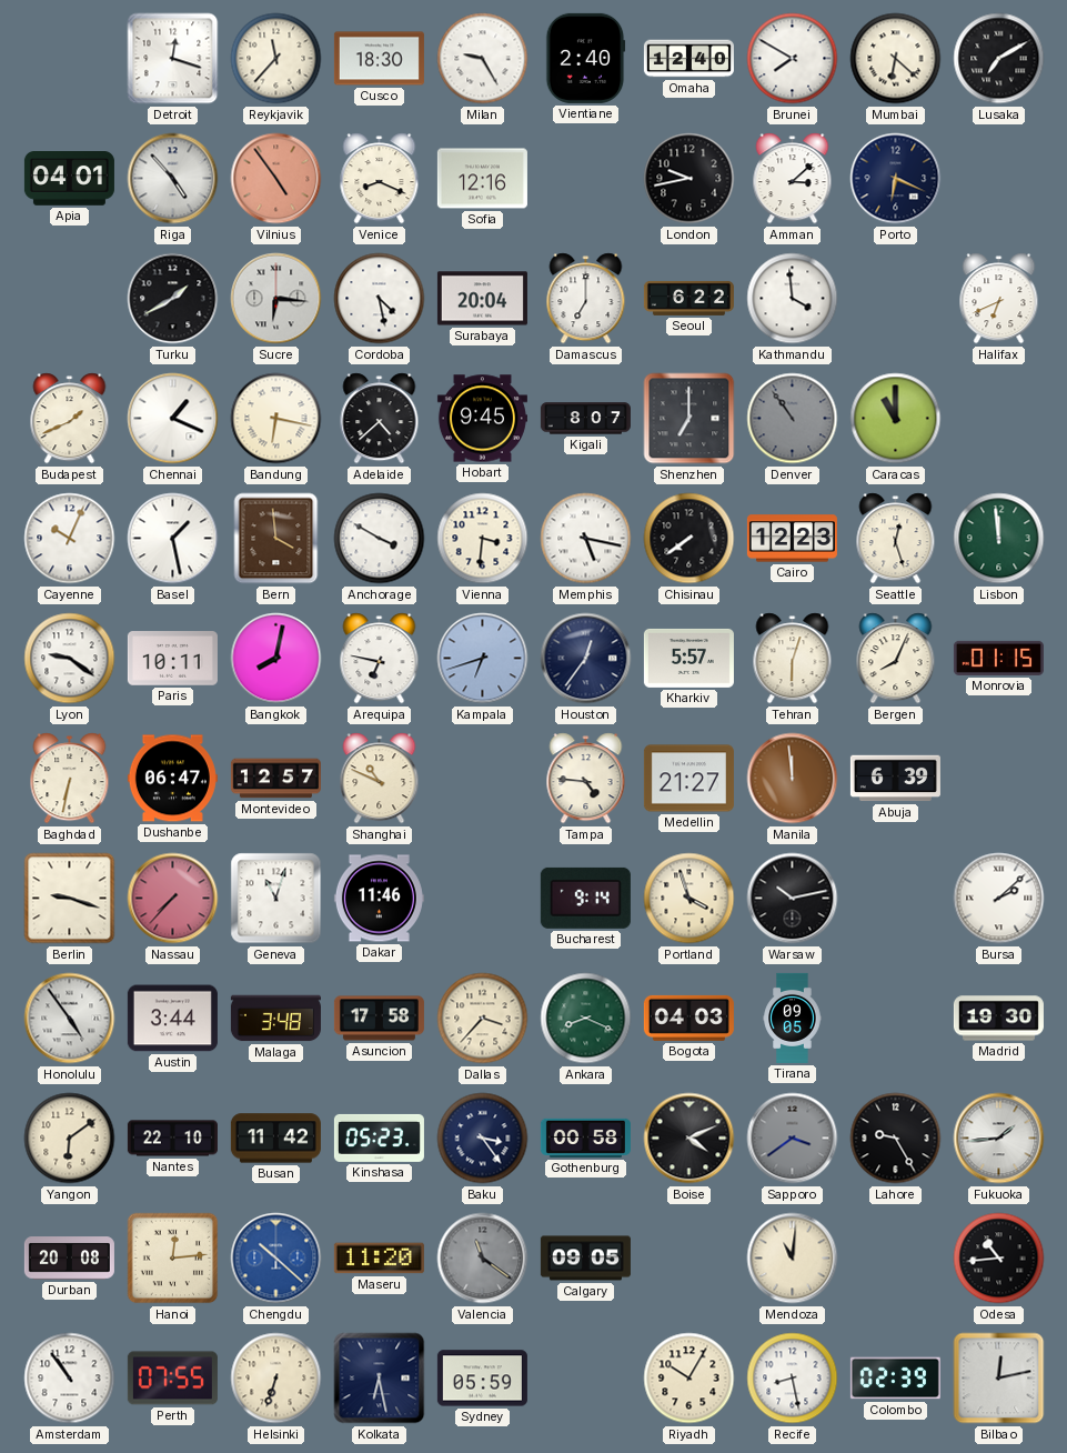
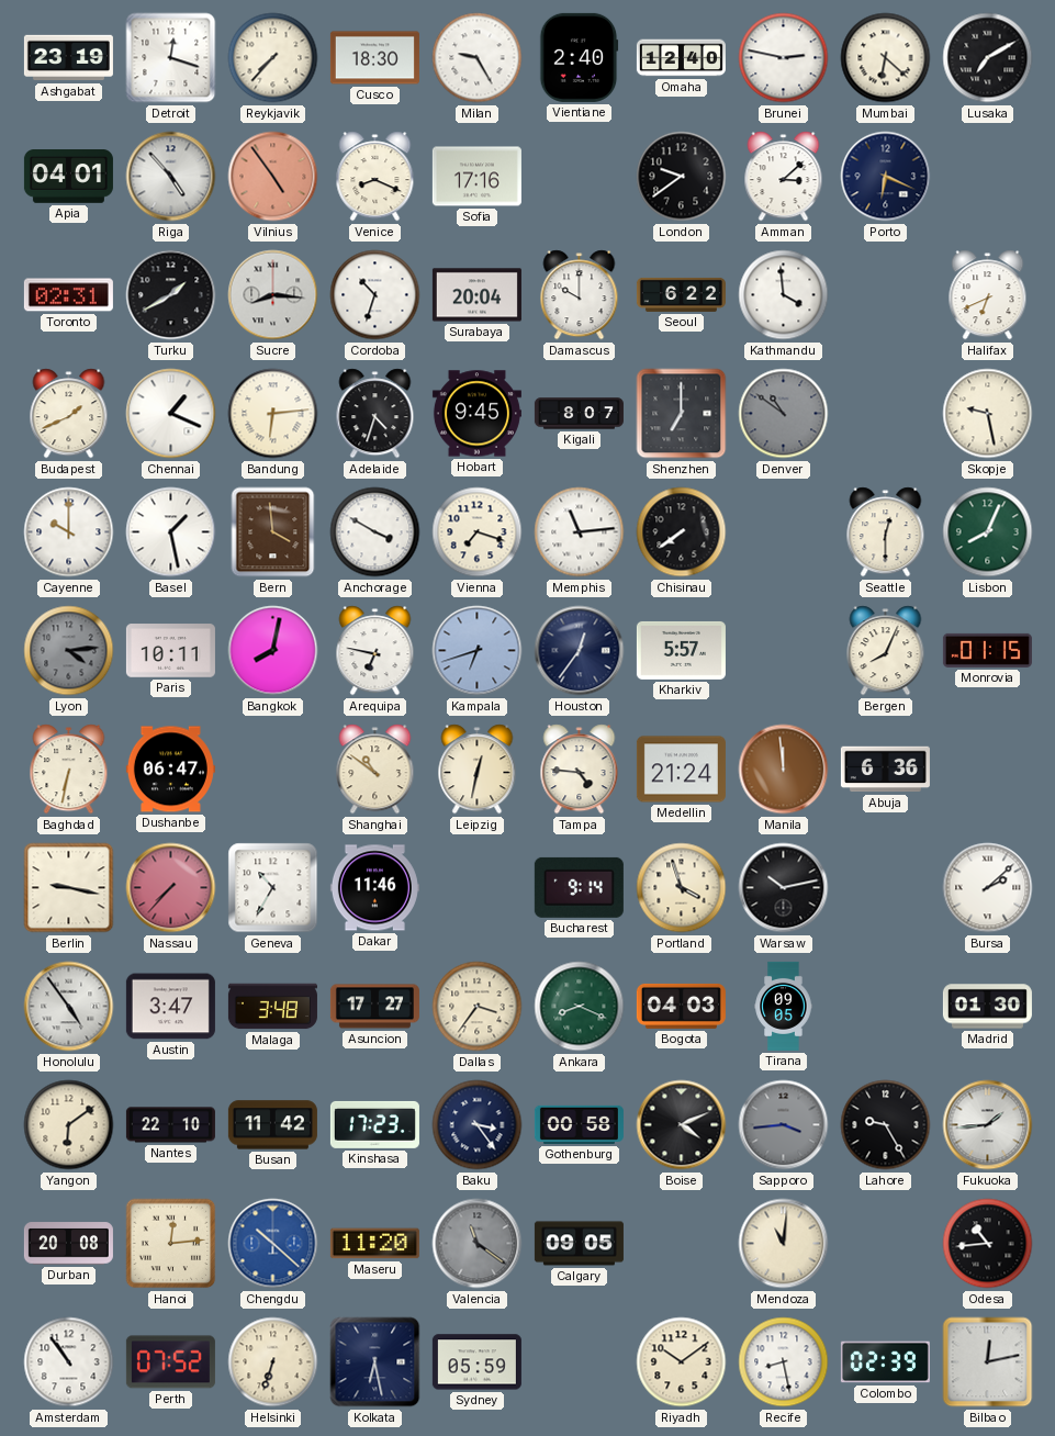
Ashgabat: none -> 23:19 (68, 58)
Reykjavik: 11:37 -> 7:37 (273, 58)
Brunei: 7:50 -> 2:47 (784, 58)
Sofia: 12:16 -> 17:16 (476, 177)
London: 9:43 -> 9:39 (682, 177)
Toronto: none -> 02:31 (68, 295)
Sucre: 6:16 -> 8:16 (273, 295)
Cordoba: 4:28 -> 10:33 (375, 295)
Damascus: 7:00 -> 10:00 (580, 295)
Bandung: 6:17 -> 6:14 (273, 414)
Adelaide: 4:38 -> 4:33 (375, 414)
Denver: 10:54 -> 10:51 (784, 414)
Caracas: 11:00 -> none (896, 419)
Skopje: none -> 9:28 (988, 414)
Cayenne: 10:04 -> 10:00 (69, 532)
Vienna: 3:31 -> 7:18 (478, 532)
Memphis: 5:17 -> 11:14 (580, 532)
Cairo: 12:23 -> none (792, 539)
Seattle: 12:27 -> 12:30 (886, 532)
Lisbon: 11:59 -> 8:04 (988, 532)
Lyon: 9:21 -> 4:14 (69, 651)
Lyon dial: white -> grey (69, 651)
Tehran: 6:03 -> none (793, 659)
Montevideo: 12:57 -> none (275, 779)
Shanghai: 10:49 -> 10:51 (375, 770)
Leipzig: none -> 12:32 (478, 770)
Medellin: 21:27 -> 21:24 (681, 770)
Abuja: 6:39 -> 6:36 (885, 770)
Berlin: 9:18 -> 9:17 (69, 888)
Geneva: 11:03 -> 10:35 (273, 888)
Austin: 3:44 -> 3:47 (170, 1007)
Asuncion: 17:58 -> 17:27 (374, 1007)
Dallas: 3:37 -> 3:36 (478, 1007)
Madrid: 19:30 -> 01:30 (987, 1007)
Kinshasa: 05:23 -> 17:23 (374, 1124)
Sapporo: 3:39 -> 3:44 (784, 1125)
Perth: 07:55 -> 07:52 (170, 1362)
Riyadh: 10:05 -> 10:09 (682, 1362)
